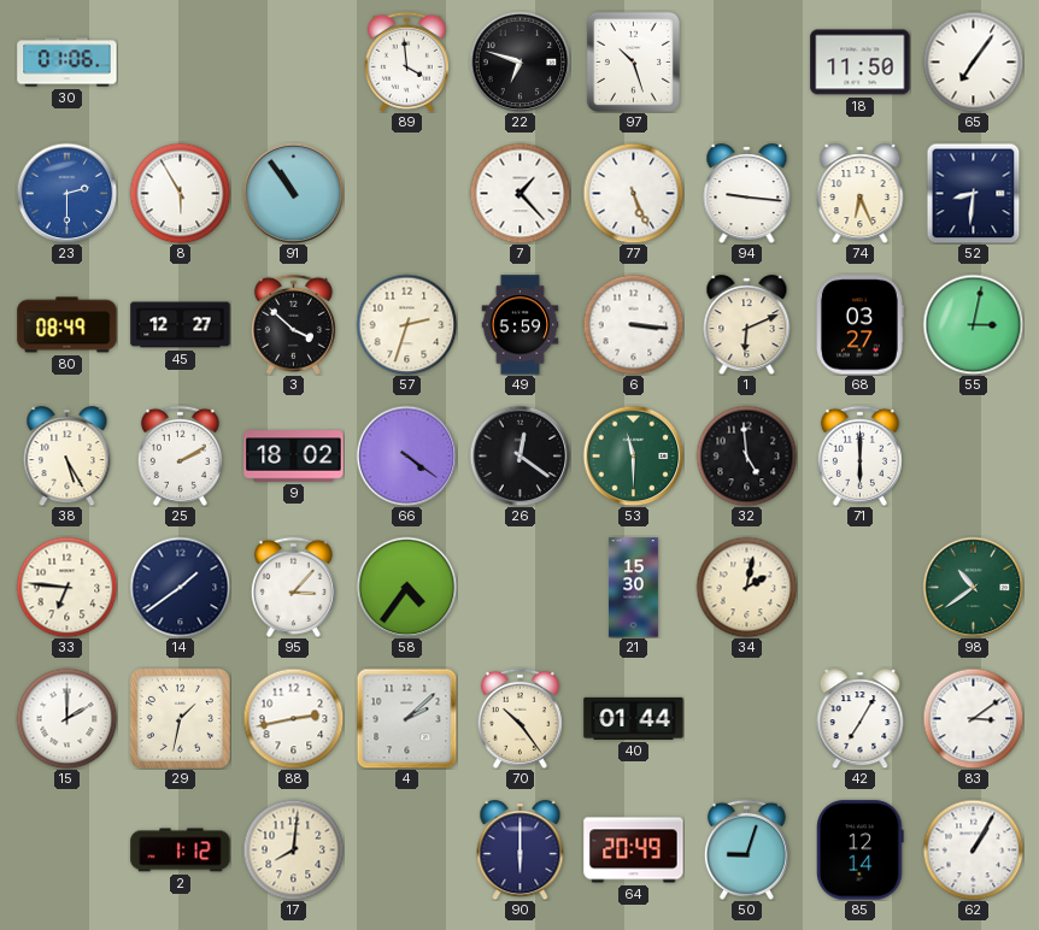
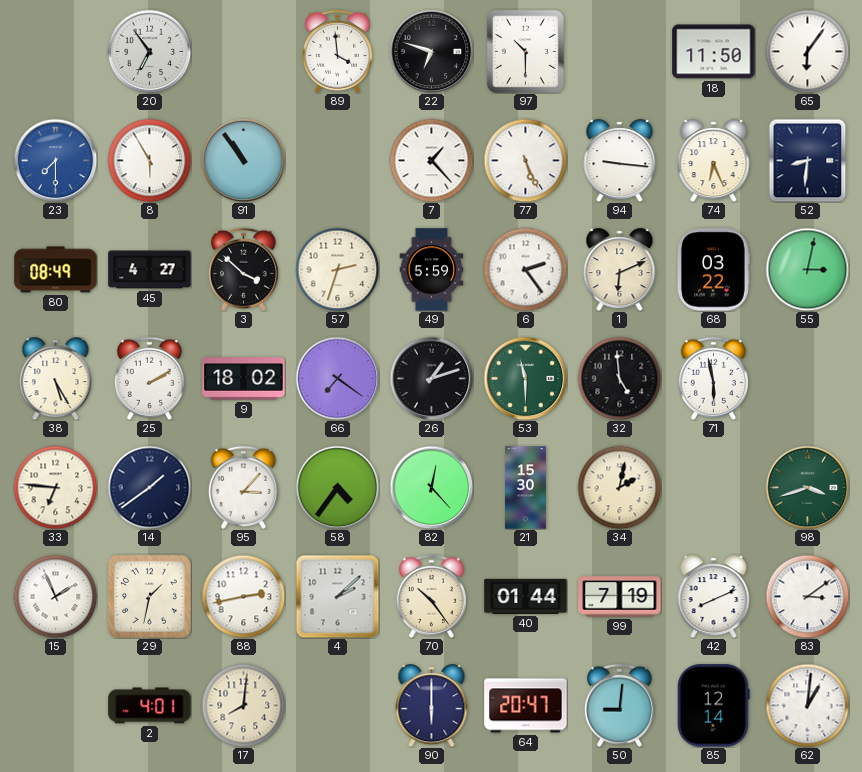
30: 01:06 -> none (67, 63)
20: none -> 6:54 (149, 51)
97: 10:27 -> 10:30 (525, 51)
65: 7:06 -> 6:06 (807, 51)
23: 2:30 -> 7:30 (55, 160)
45: 12:27 -> 4:27 (150, 270)
6: 3:16 -> 2:24 (525, 269)
68: 03:27 -> 03:22 (713, 270)
66: 4:21 -> 7:21 (337, 378)
26: 12:21 -> 1:12 (431, 378)
71: 6:00 -> 5:58 (713, 378)
82: none -> 12:23 (431, 487)
98: 10:39 -> 3:42 (807, 487)
15: 2:00 -> 1:56 (55, 596)
99: none -> 7:19 (620, 597)
42: 7:05 -> 8:11 (714, 597)
2: 1:12 -> 4:01 (150, 706)
64: 20:49 -> 20:47 (526, 706)
50: 9:03 -> 9:01 (619, 705)
62: 1:05 -> 1:01 (807, 705)
